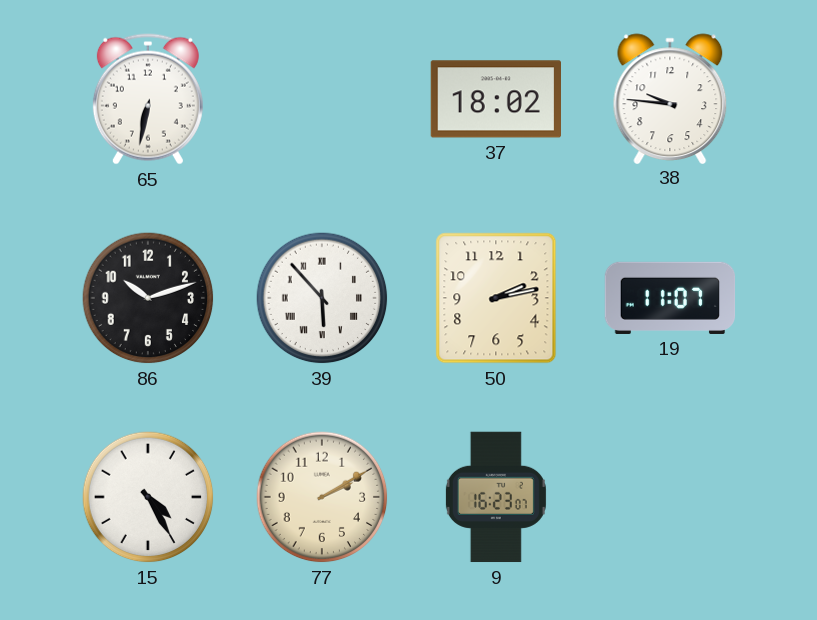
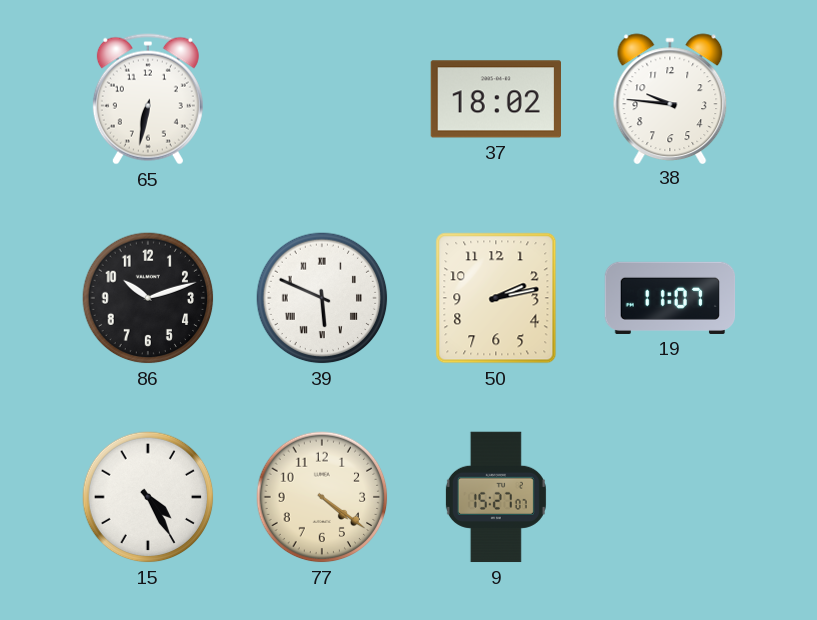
39: 5:53 -> 5:49 (322, 298)
77: 2:10 -> 4:21 (322, 497)
9: 16:23 -> 15:27 (496, 497)
